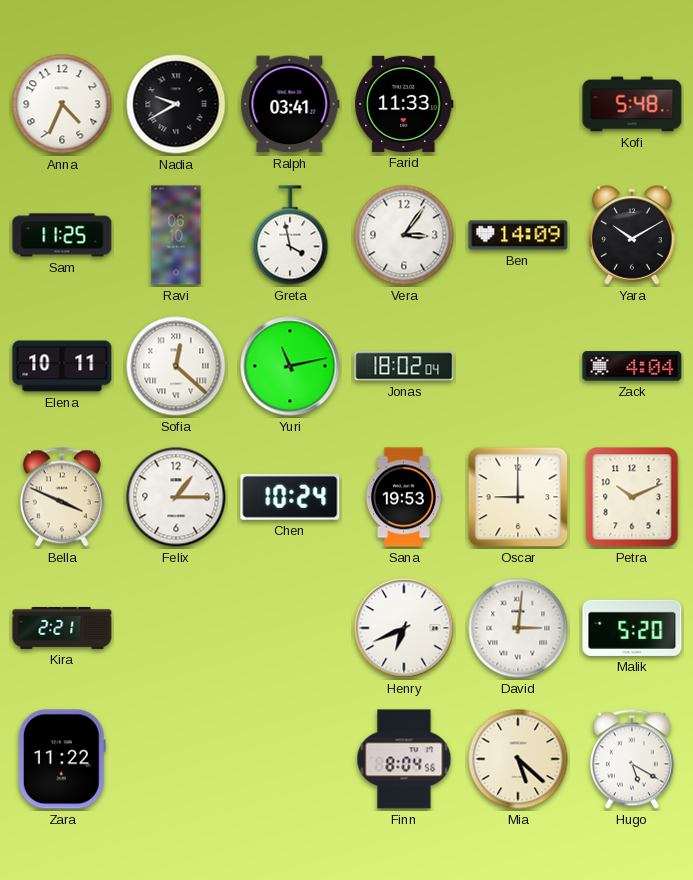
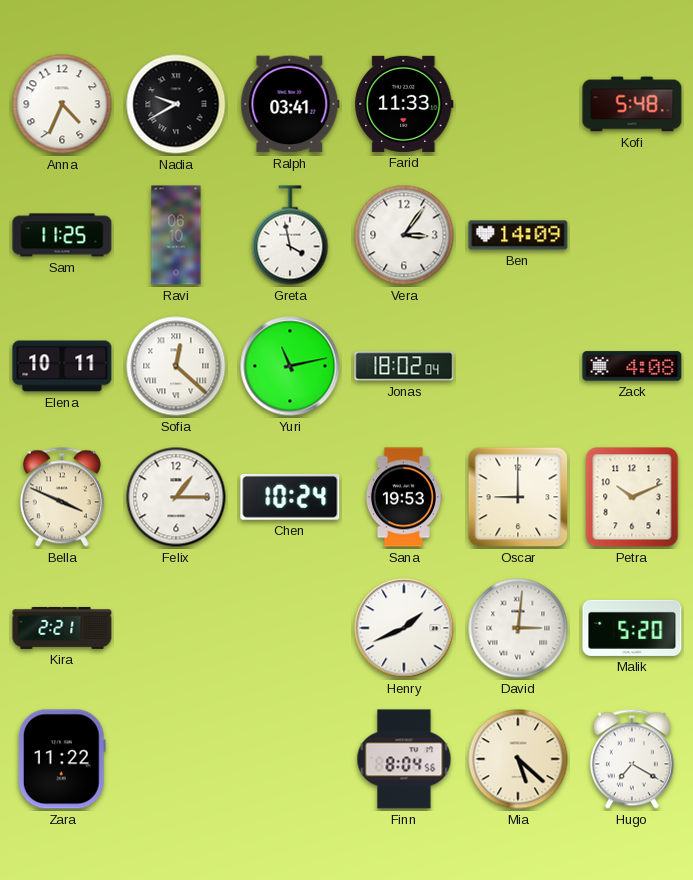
Yara: 10:10 -> none (632, 235)
Zack: 4:04 -> 4:08 (632, 366)
Henry: 6:41 -> 1:41 (404, 628)
Hugo: 5:20 -> 7:20 (632, 759)
